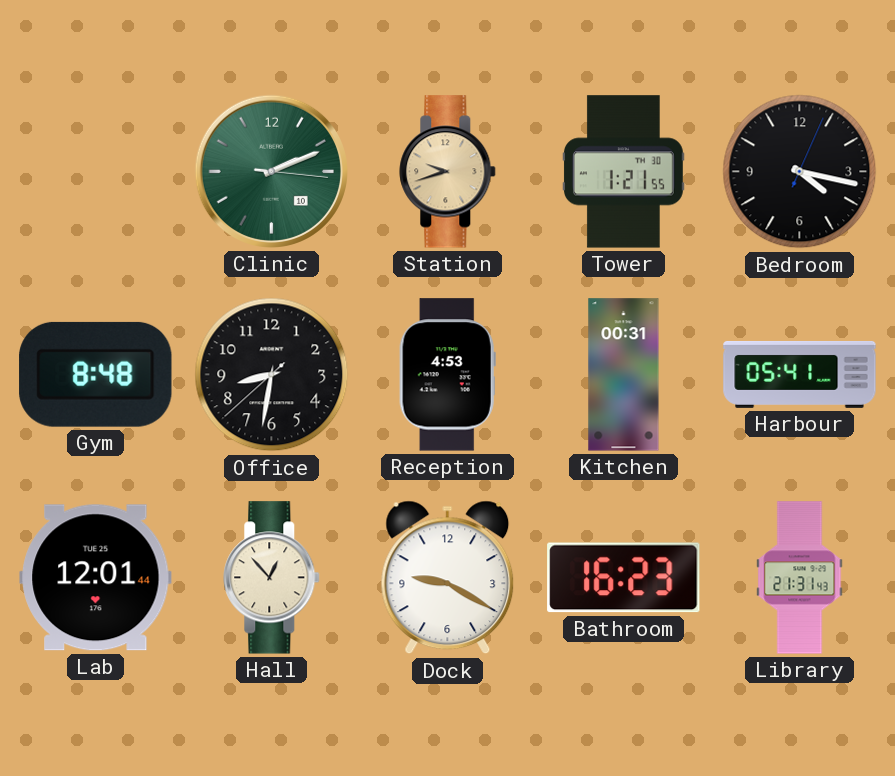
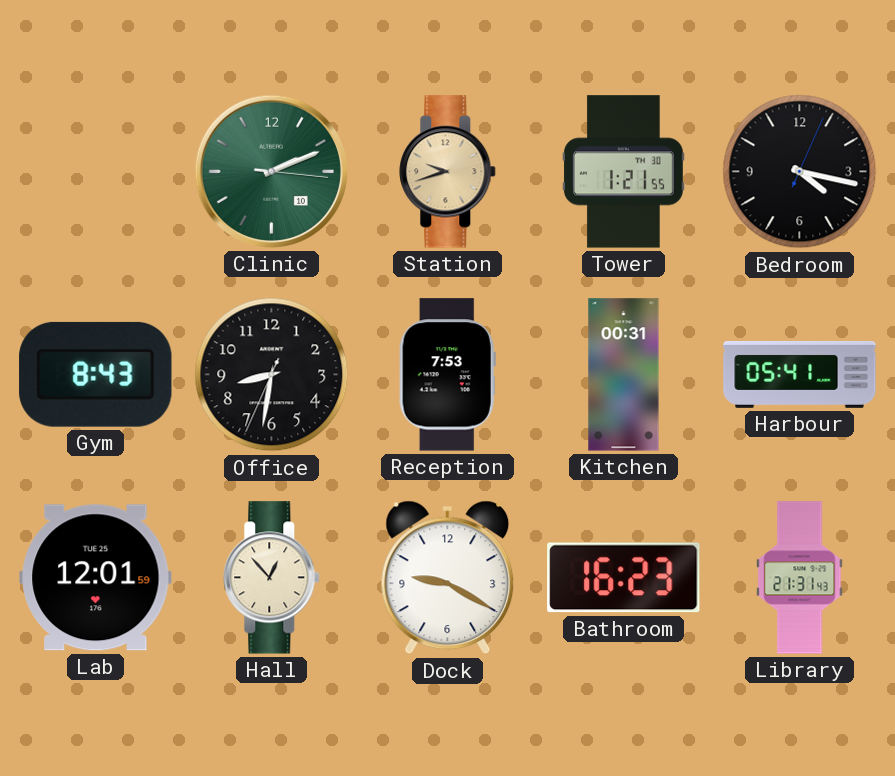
Gym: 8:48 -> 8:43 (96, 374)
Office: 8:31:38 -> 8:31:34 (272, 375)
Reception: 4:53 -> 7:53 (447, 375)
Lab: 12:01:44 -> 12:01:59 (96, 578)
